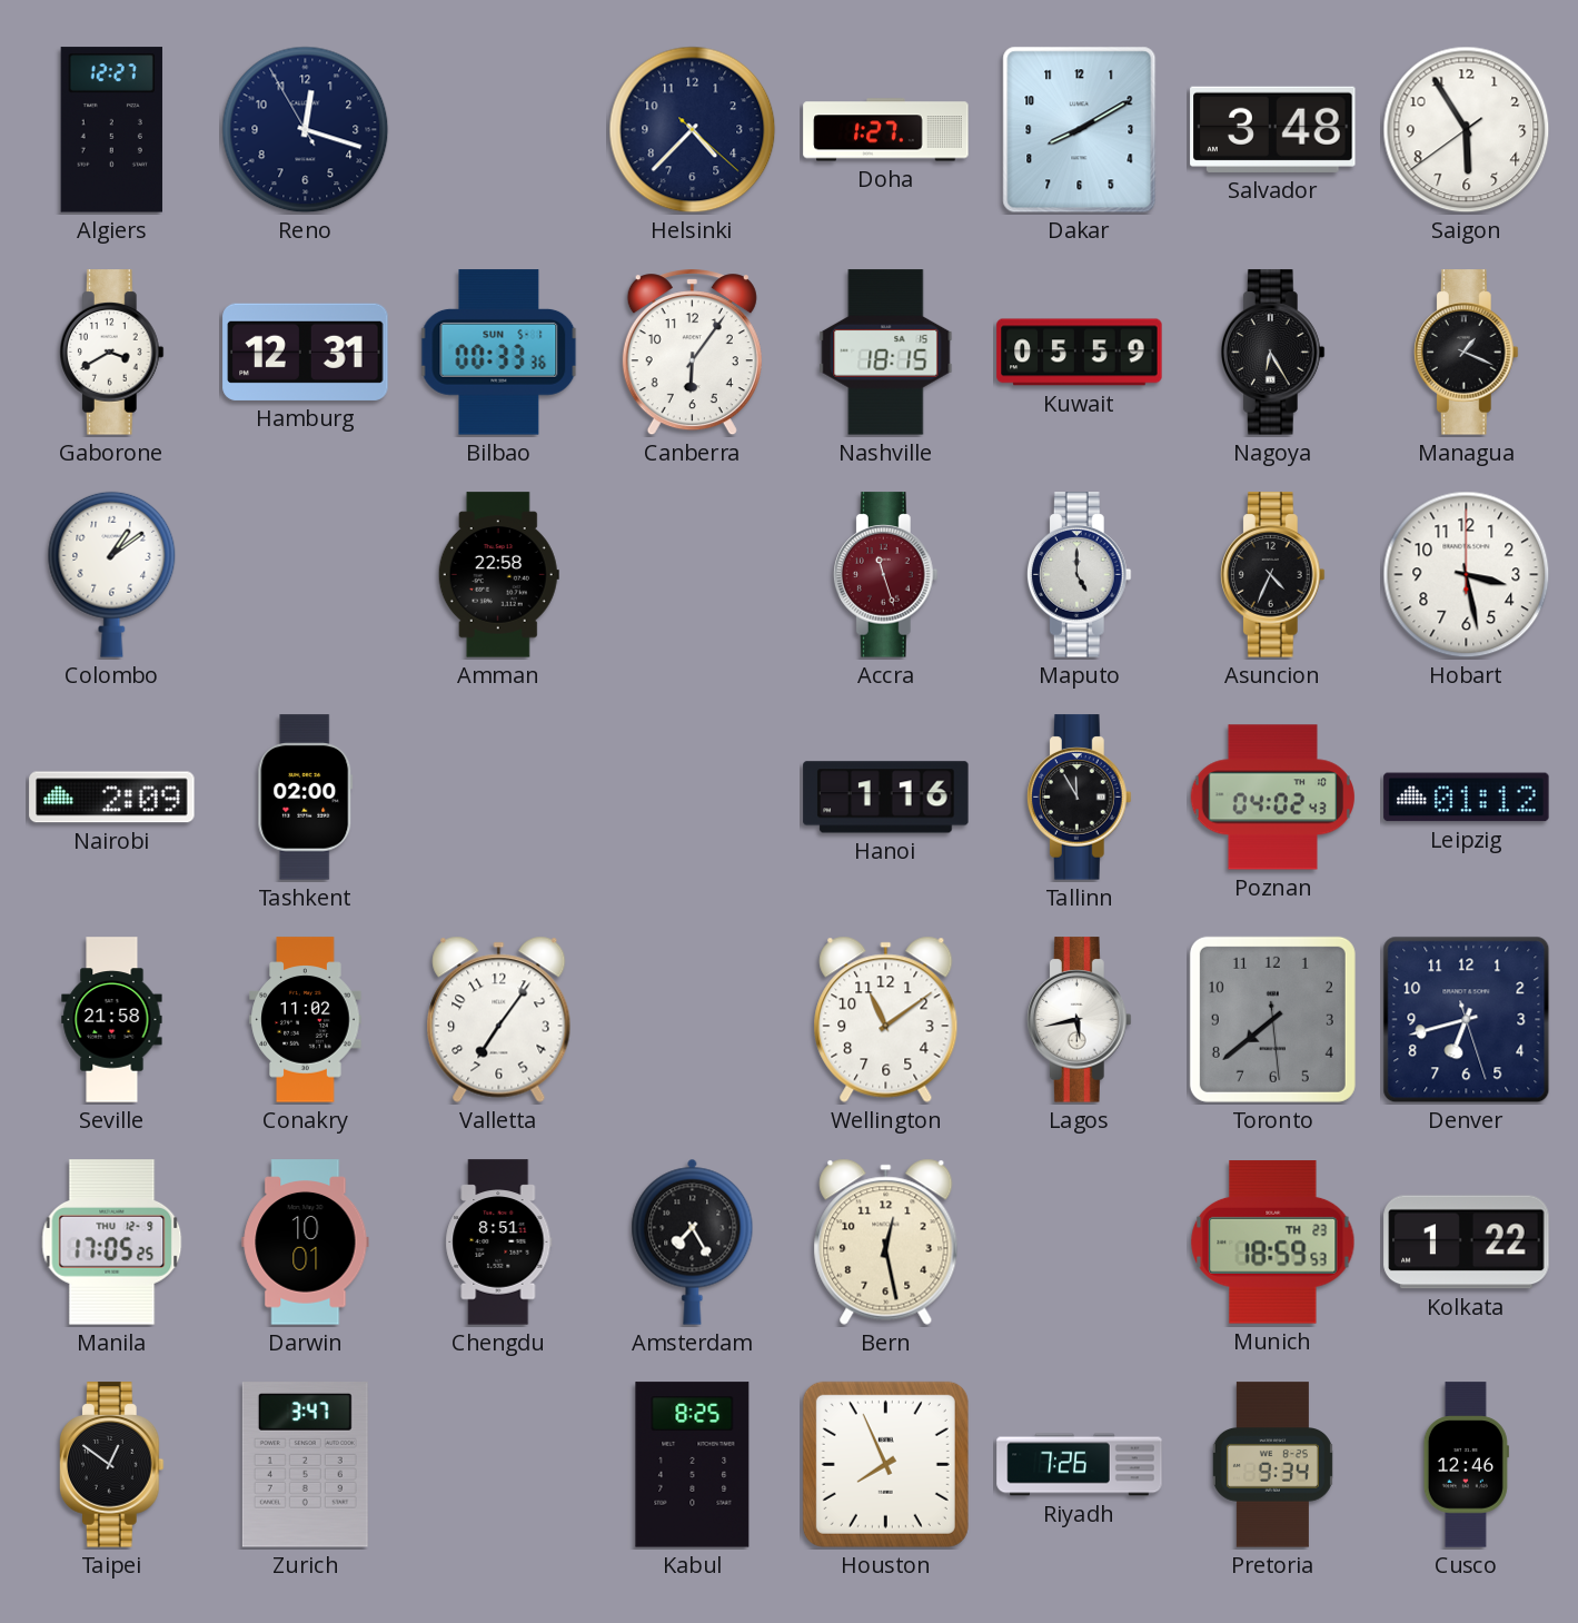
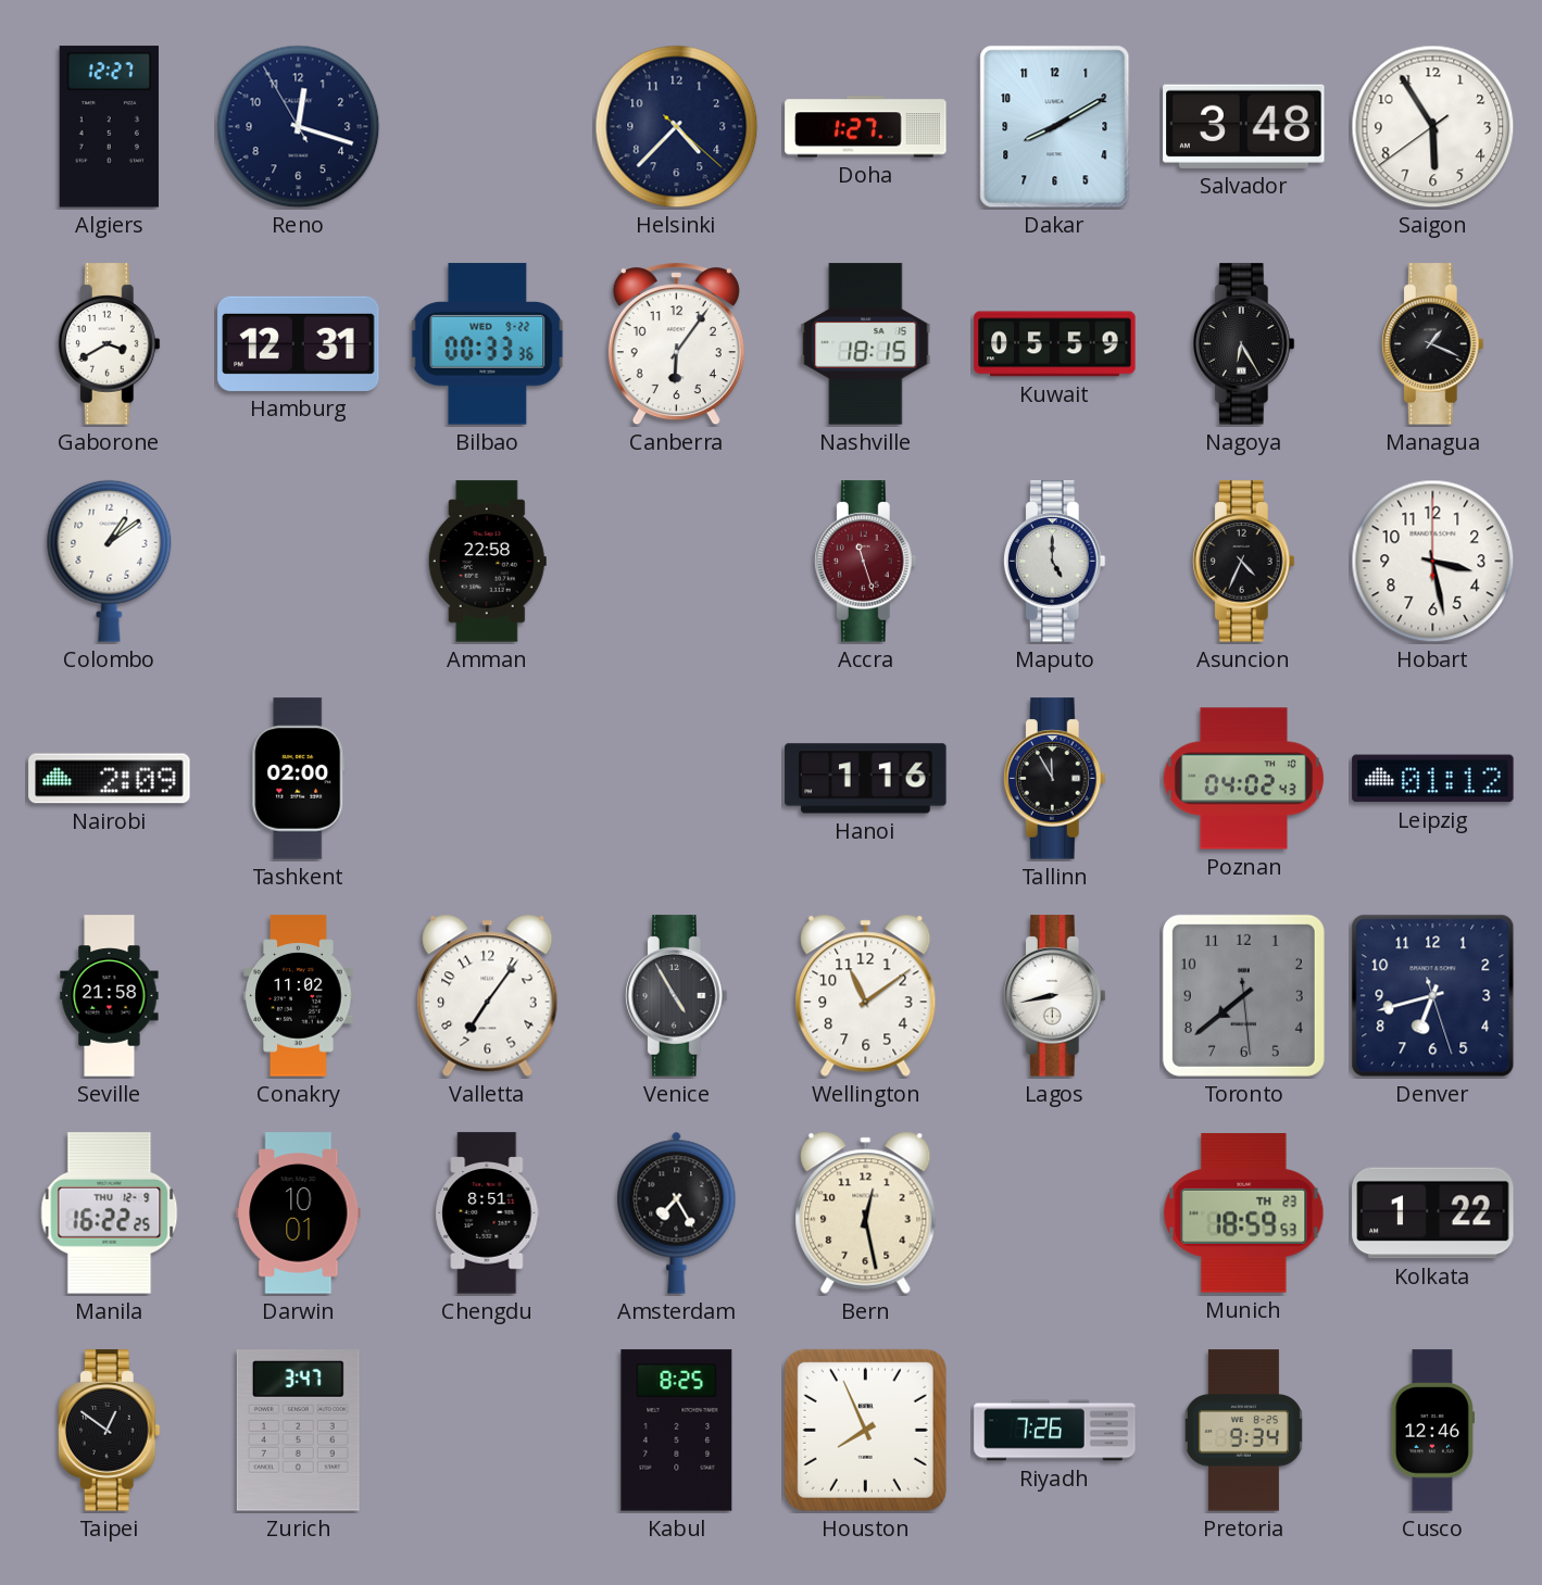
Bilbao date: SUN 5-1 -> WED 9-22 (488, 344)
Venice: none -> 4:55 (676, 996)
Lagos: 5:43 -> 8:43 (1054, 996)
Manila: 17:05 -> 16:22 (110, 1213)
